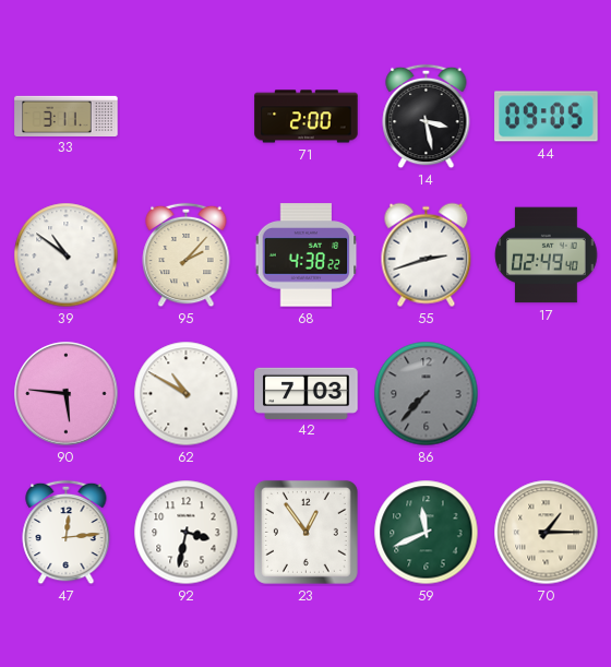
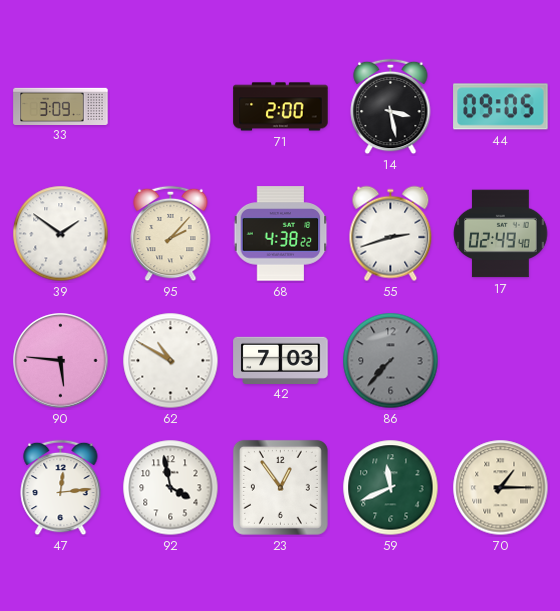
33: 3:11 -> 3:09 (61, 106)
39: 10:51 -> 1:51 (61, 234)
92: 3:32 -> 3:58 (171, 488)
